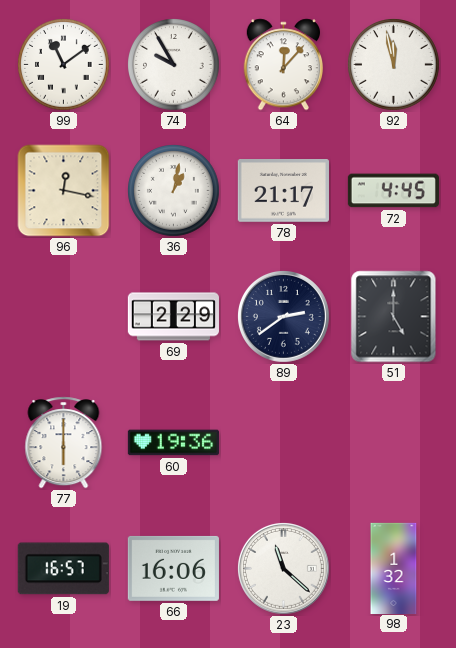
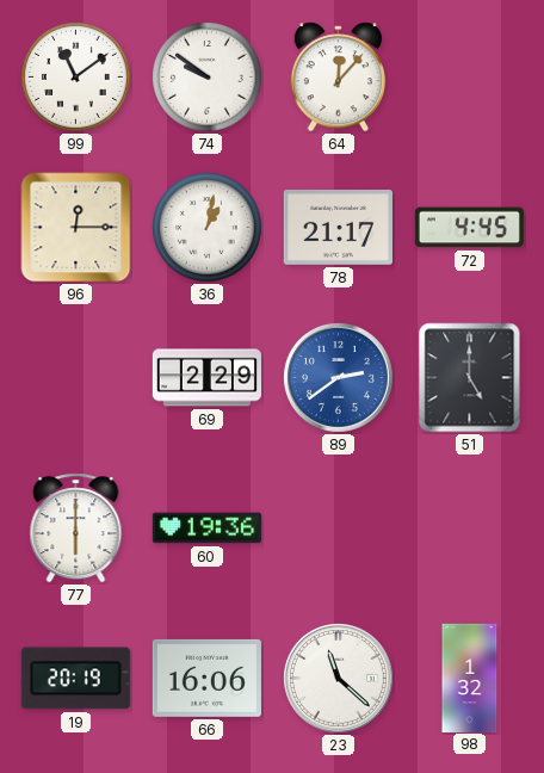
74: 9:55 -> 9:51 (208, 78)
92: 11:58 -> none (394, 65)
96: 12:17 -> 12:15 (76, 228)
89 dial: navy -> blue (338, 377)
19: 16:57 -> 20:19 (75, 679)
